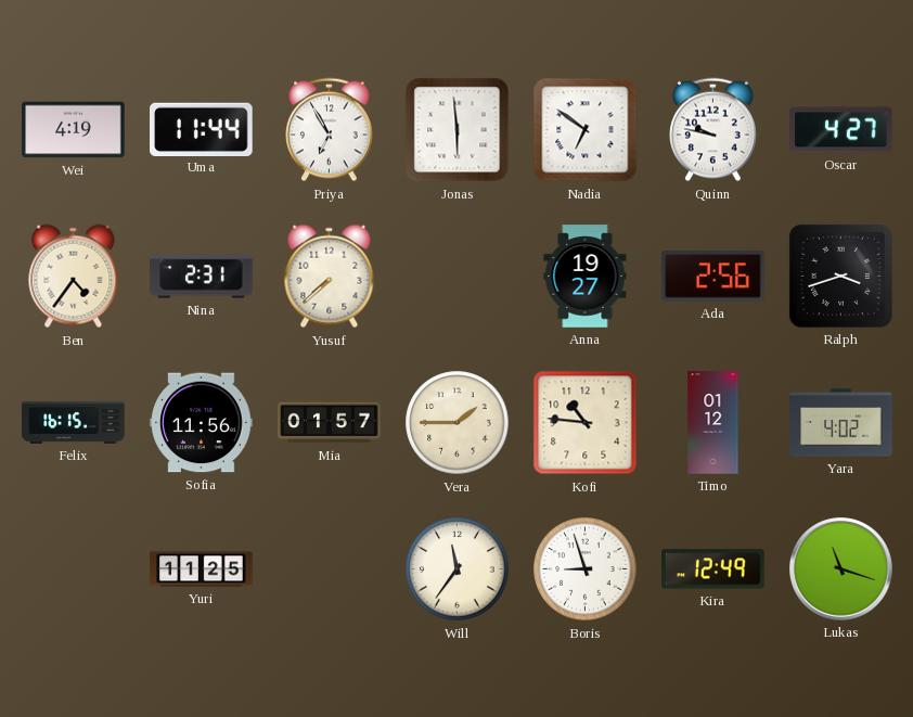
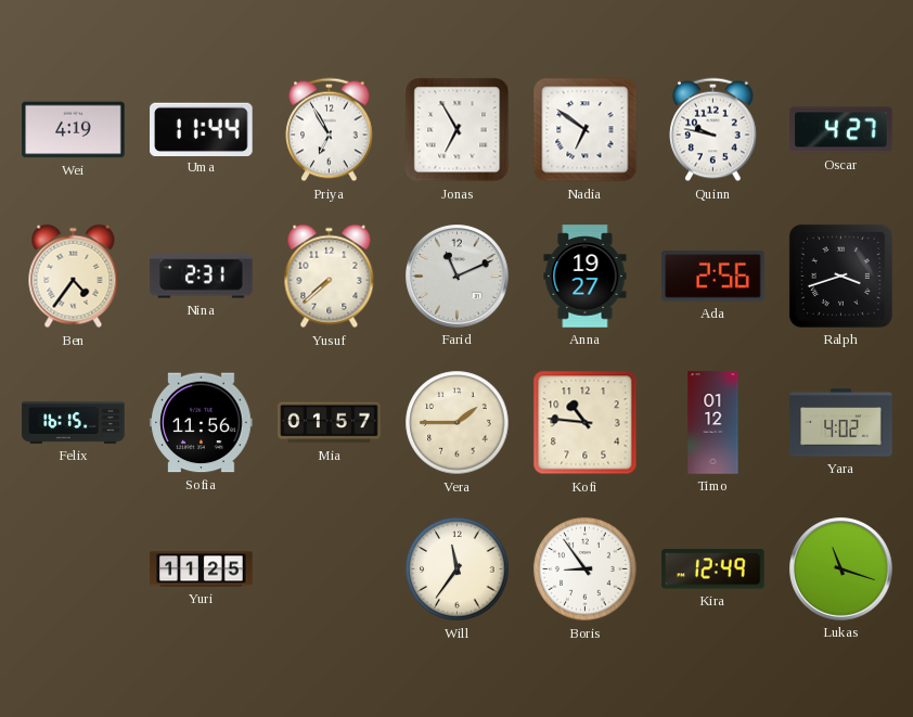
Jonas: 5:59 -> 6:55 (458, 130)
Farid: none -> 11:11 (458, 277)
Boris: 8:57 -> 8:54 (586, 569)
